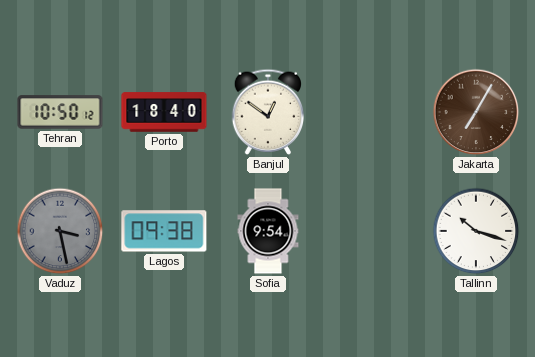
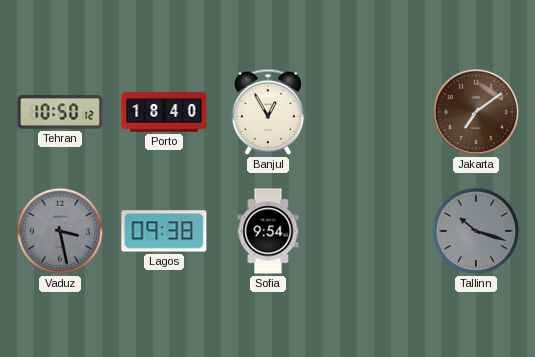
Banjul: 12:51 -> 12:55 (268, 112)
Jakarta: 7:05 -> 7:09 (476, 112)
Tallinn dial: white -> grey (476, 231)
